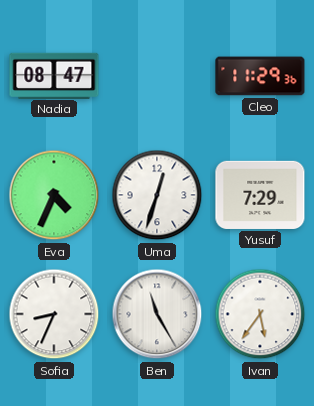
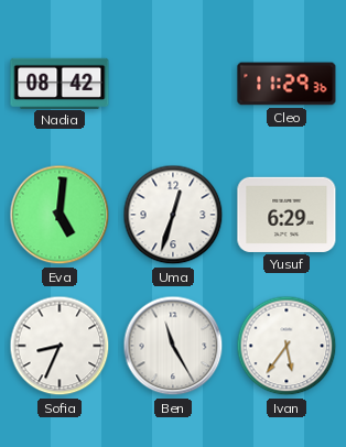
Nadia: 08:47 -> 08:42 (60, 83)
Eva: 4:34 -> 5:01 (60, 215)
Yusuf: 7:29 -> 6:29 (286, 215)
